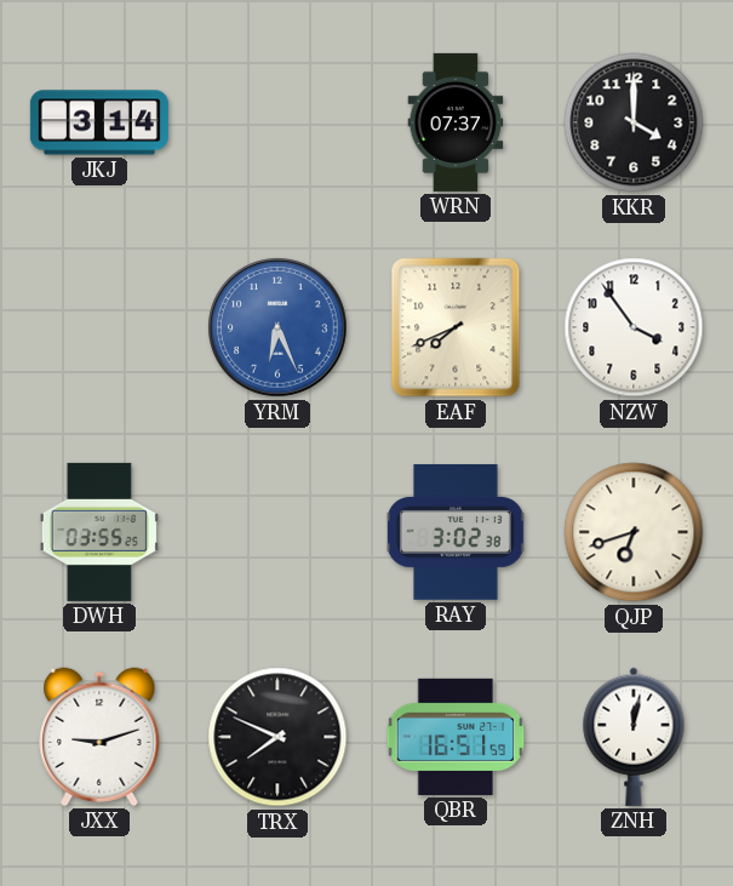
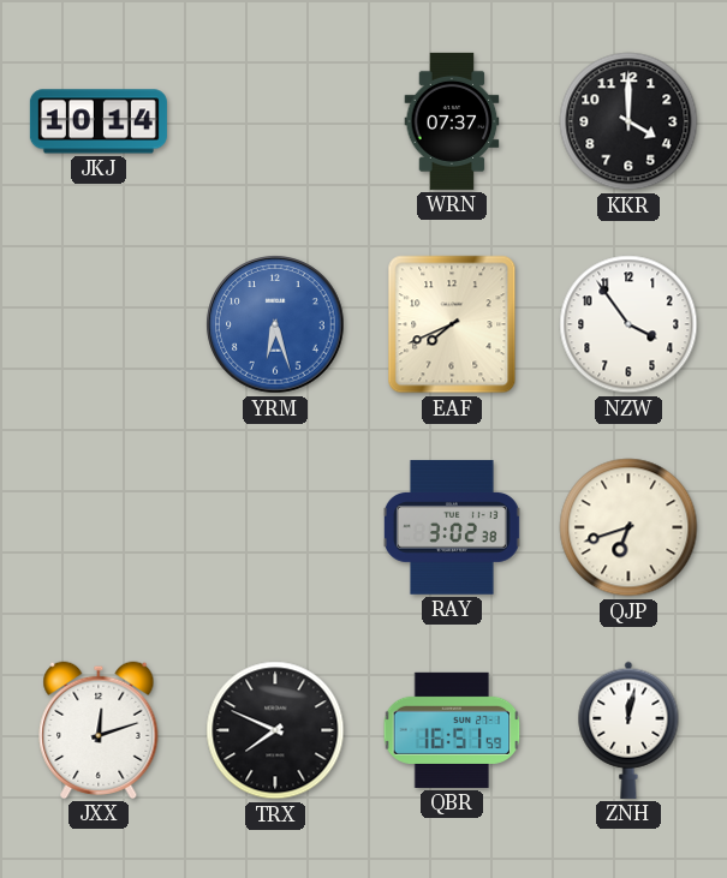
JKJ: 3:14 -> 10:14 (99, 121)
YRM: 6:26 -> 6:27 (275, 324)
DWH: 03:55 -> none (99, 532)
JXX: 9:12 -> 12:12 (99, 730)
